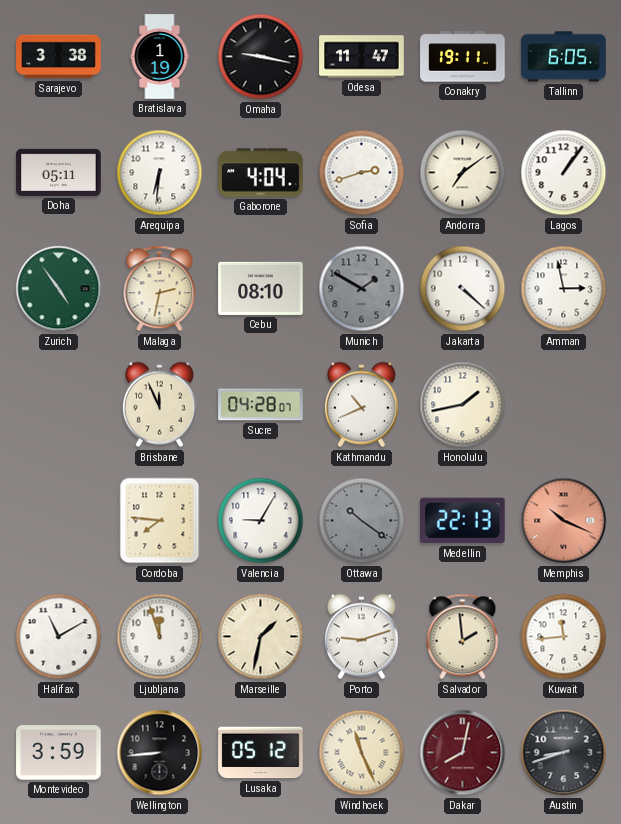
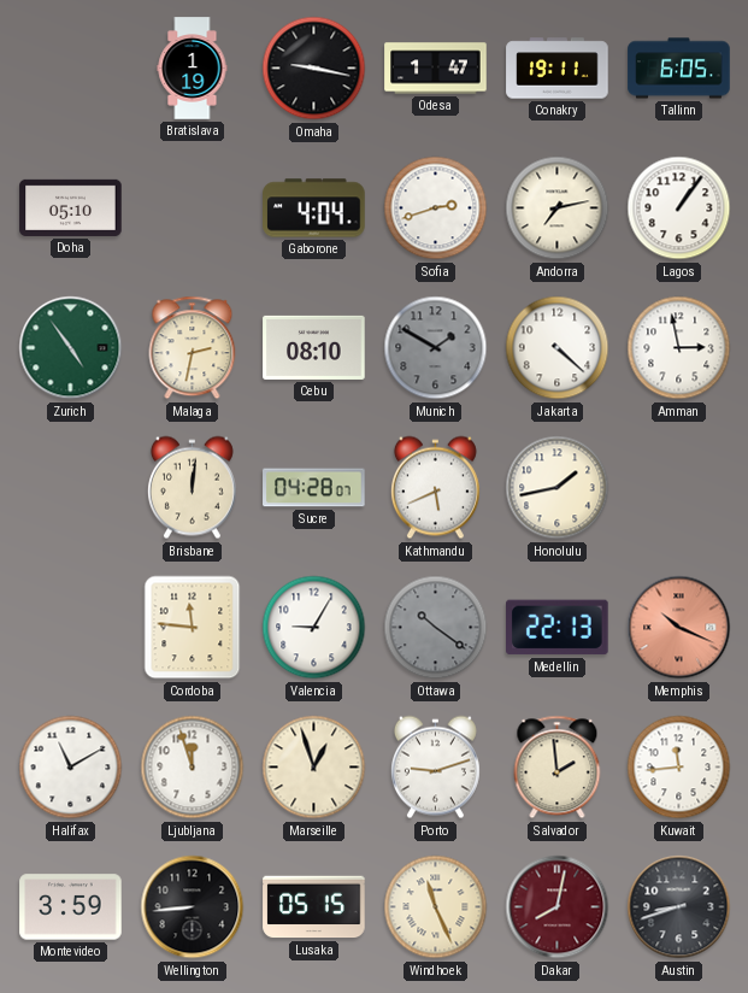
Sarajevo: 3:38 -> none (59, 57)
Odesa: 11:47 -> 1:47 (436, 69)
Doha: 05:11 -> 05:10 (71, 207)
Arequipa: 6:31 -> none (160, 173)
Andorra: 7:09 -> 7:13 (558, 208)
Brisbane: 11:56 -> 12:01 (192, 488)
Kathmandu: 10:41 -> 5:41 (435, 488)
Cordoba: 7:46 -> 11:46 (193, 628)
Marseille: 1:32 -> 12:57 (314, 768)
Lusaka: 05:12 -> 05:15 (314, 907)
